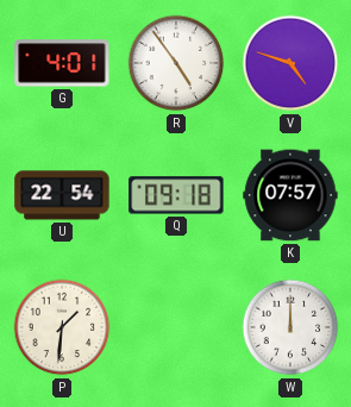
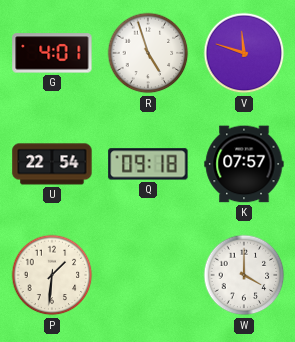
R: 4:54 -> 4:57 (148, 53)
V: 4:48 -> 11:48 (244, 53)
W: 12:00 -> 4:00 (244, 275)
